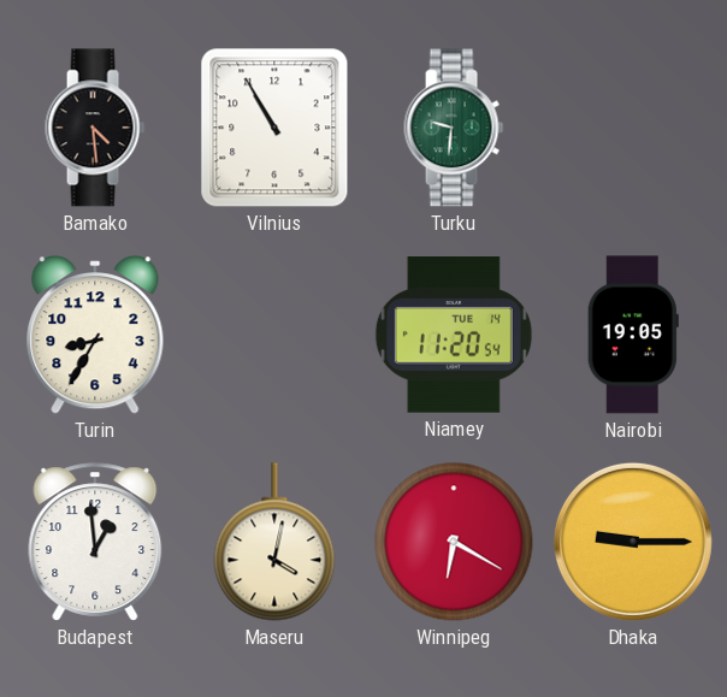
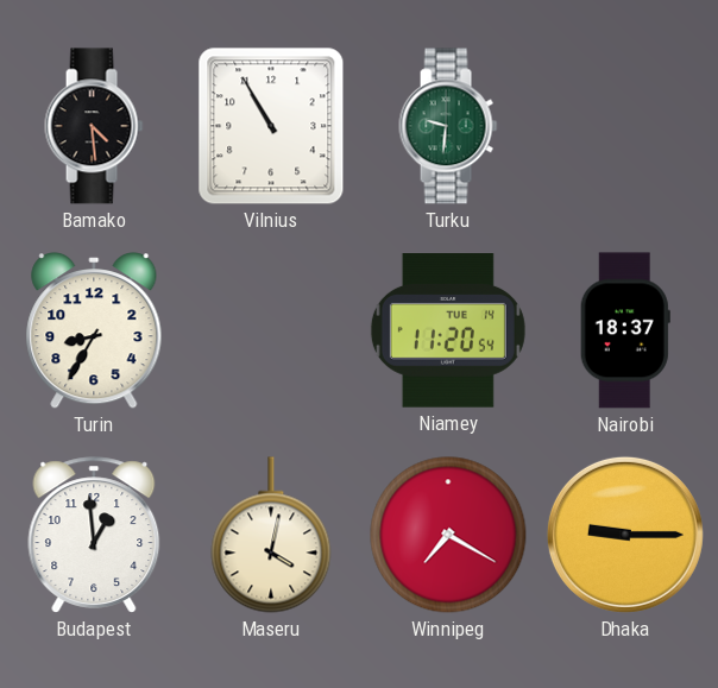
Nairobi: 19:05 -> 18:37 (625, 330)
Winnipeg: 6:20 -> 7:20 (448, 535)
